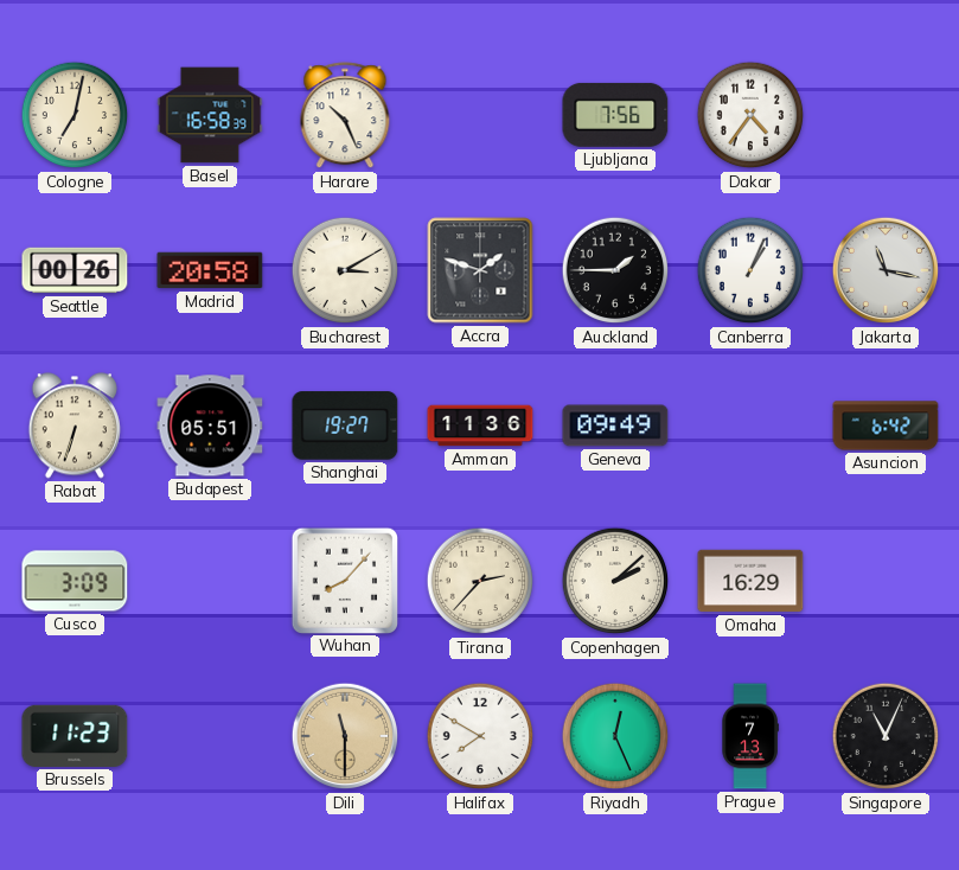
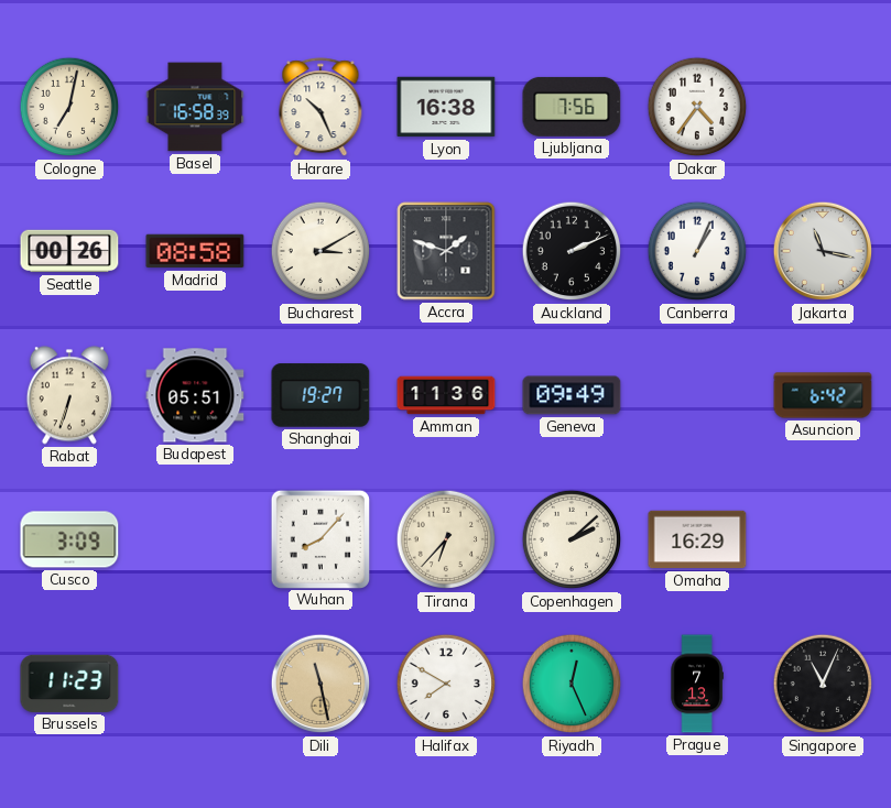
Lyon: none -> 16:38 (446, 107)
Madrid: 20:58 -> 08:58 (195, 251)
Auckland: 1:45 -> 2:11 (572, 251)
Tirana: 2:37 -> 6:37 (446, 539)
Dili: 11:30 -> 11:28 (320, 684)
